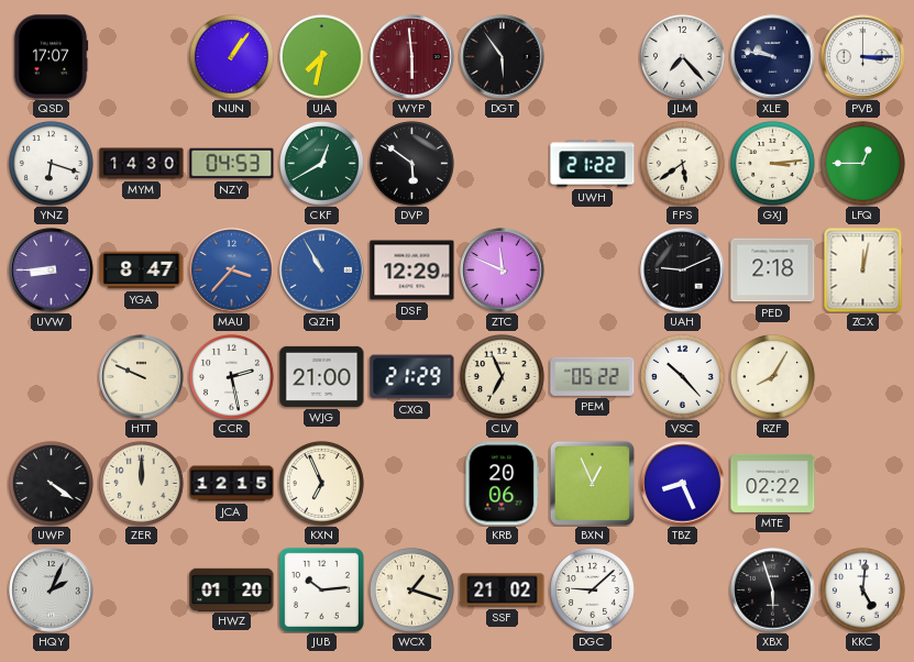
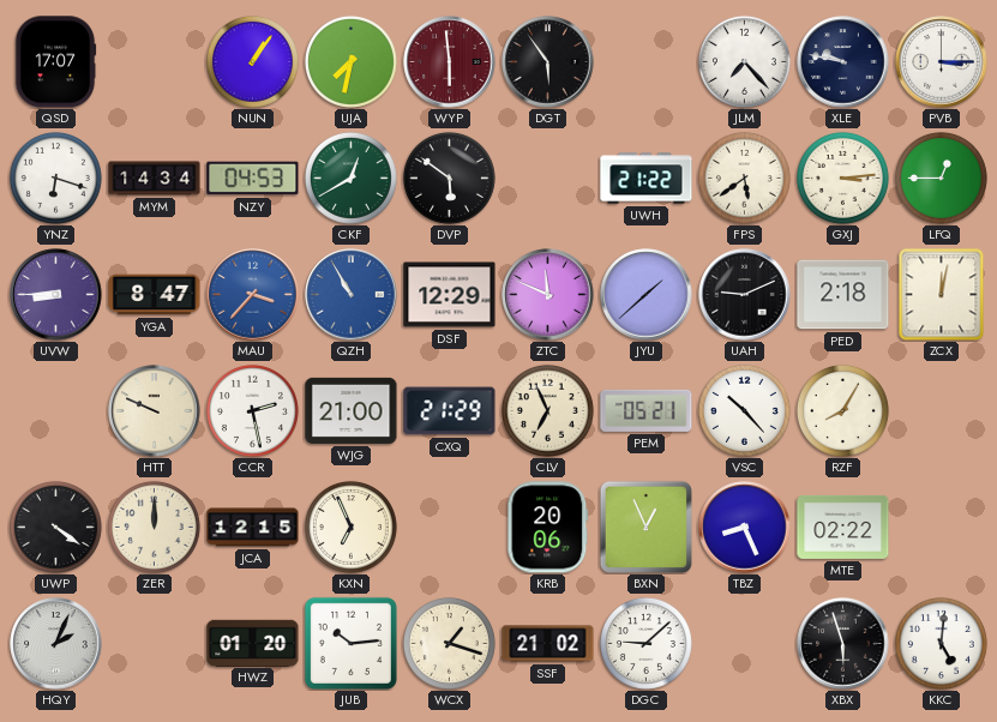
MYM: 14:30 -> 14:34 (155, 179)
JYU: none -> 1:38 (647, 295)
PEM: 05:22 -> 05:21 (647, 410)
